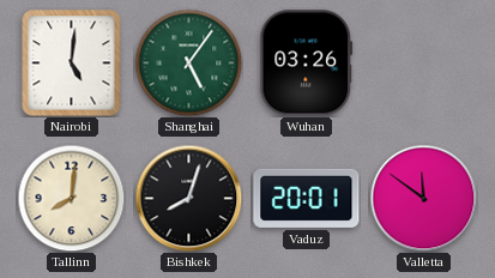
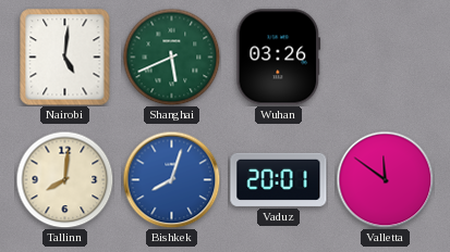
Shanghai: 5:06 -> 5:41 (171, 56)
Bishkek dial: black -> blue (171, 179)
